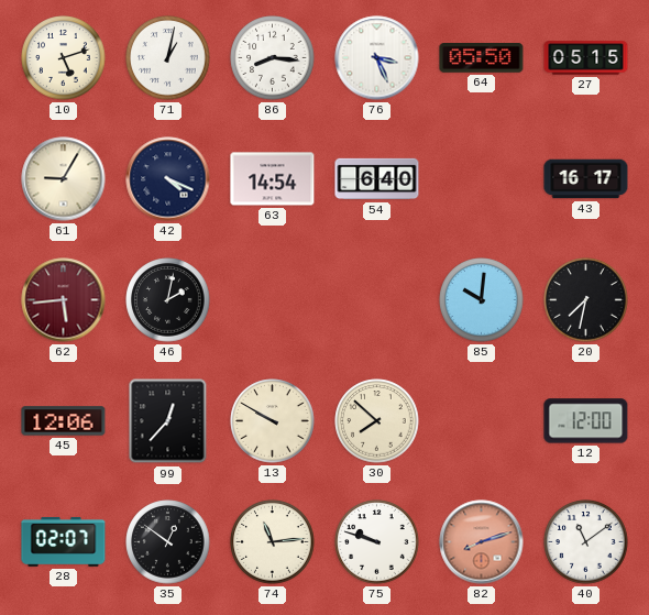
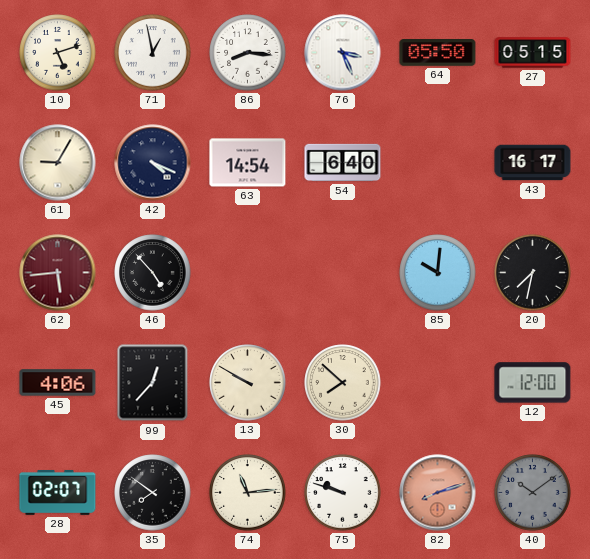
71: 1:02 -> 12:58 (153, 53)
46: 2:02 -> 4:53 (153, 273)
45: 12:06 -> 4:06 (58, 383)
35: 12:51 -> 7:51 (153, 493)
40: 11:09 -> 10:09 (533, 493)
40 dial: white -> grey (533, 493)
